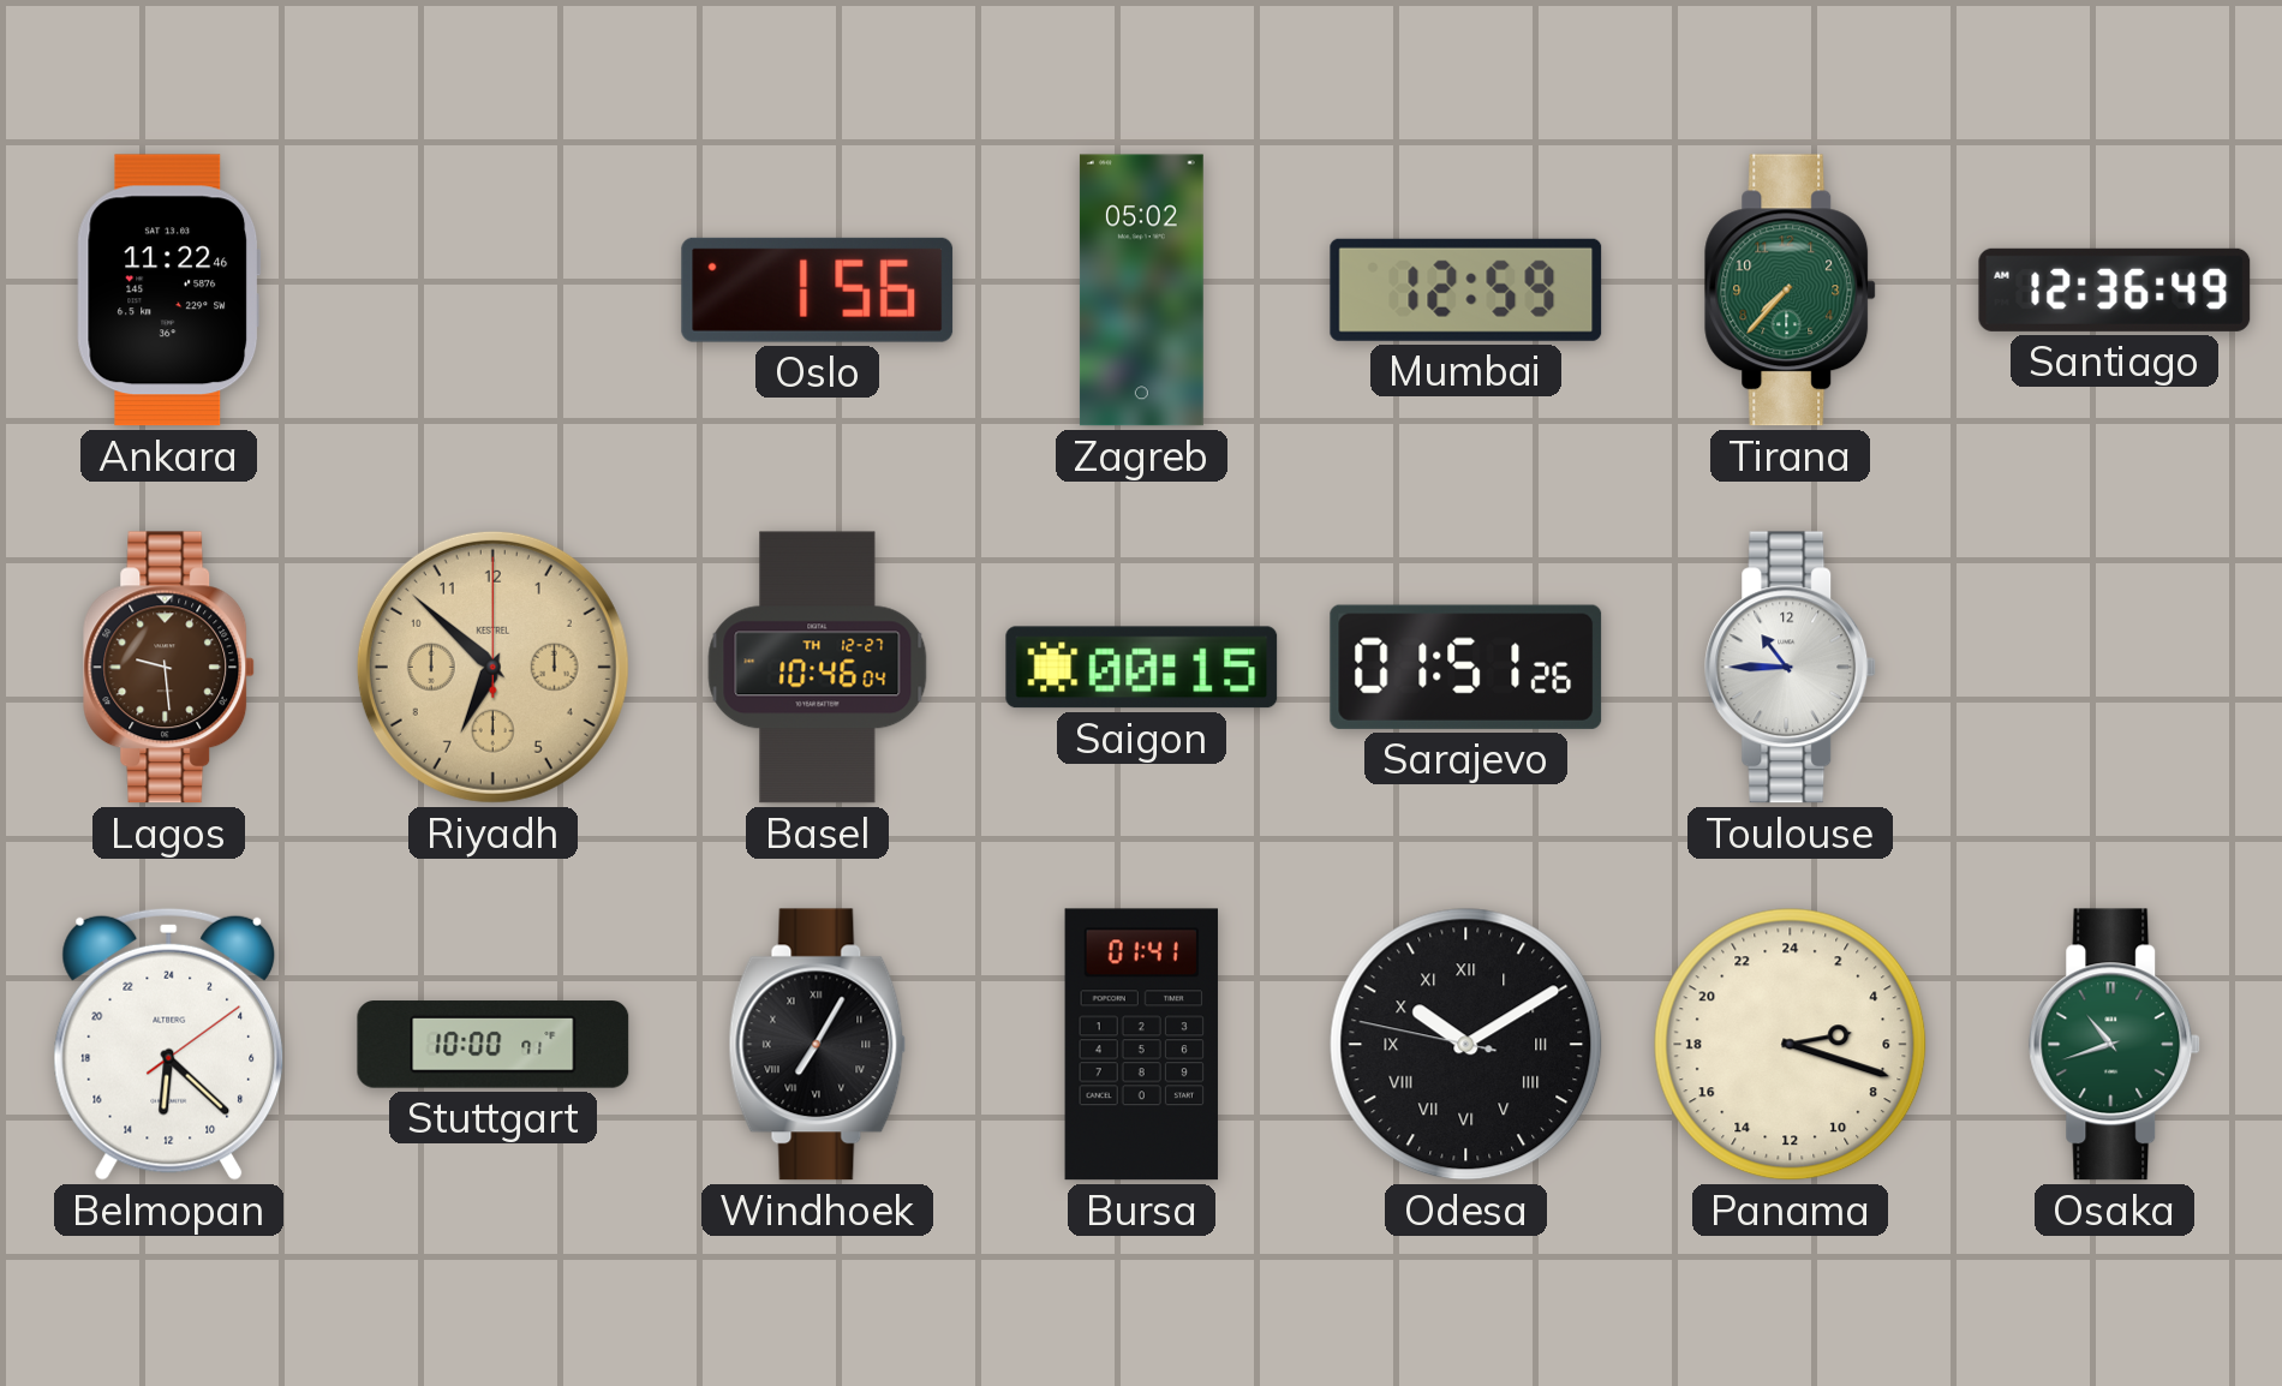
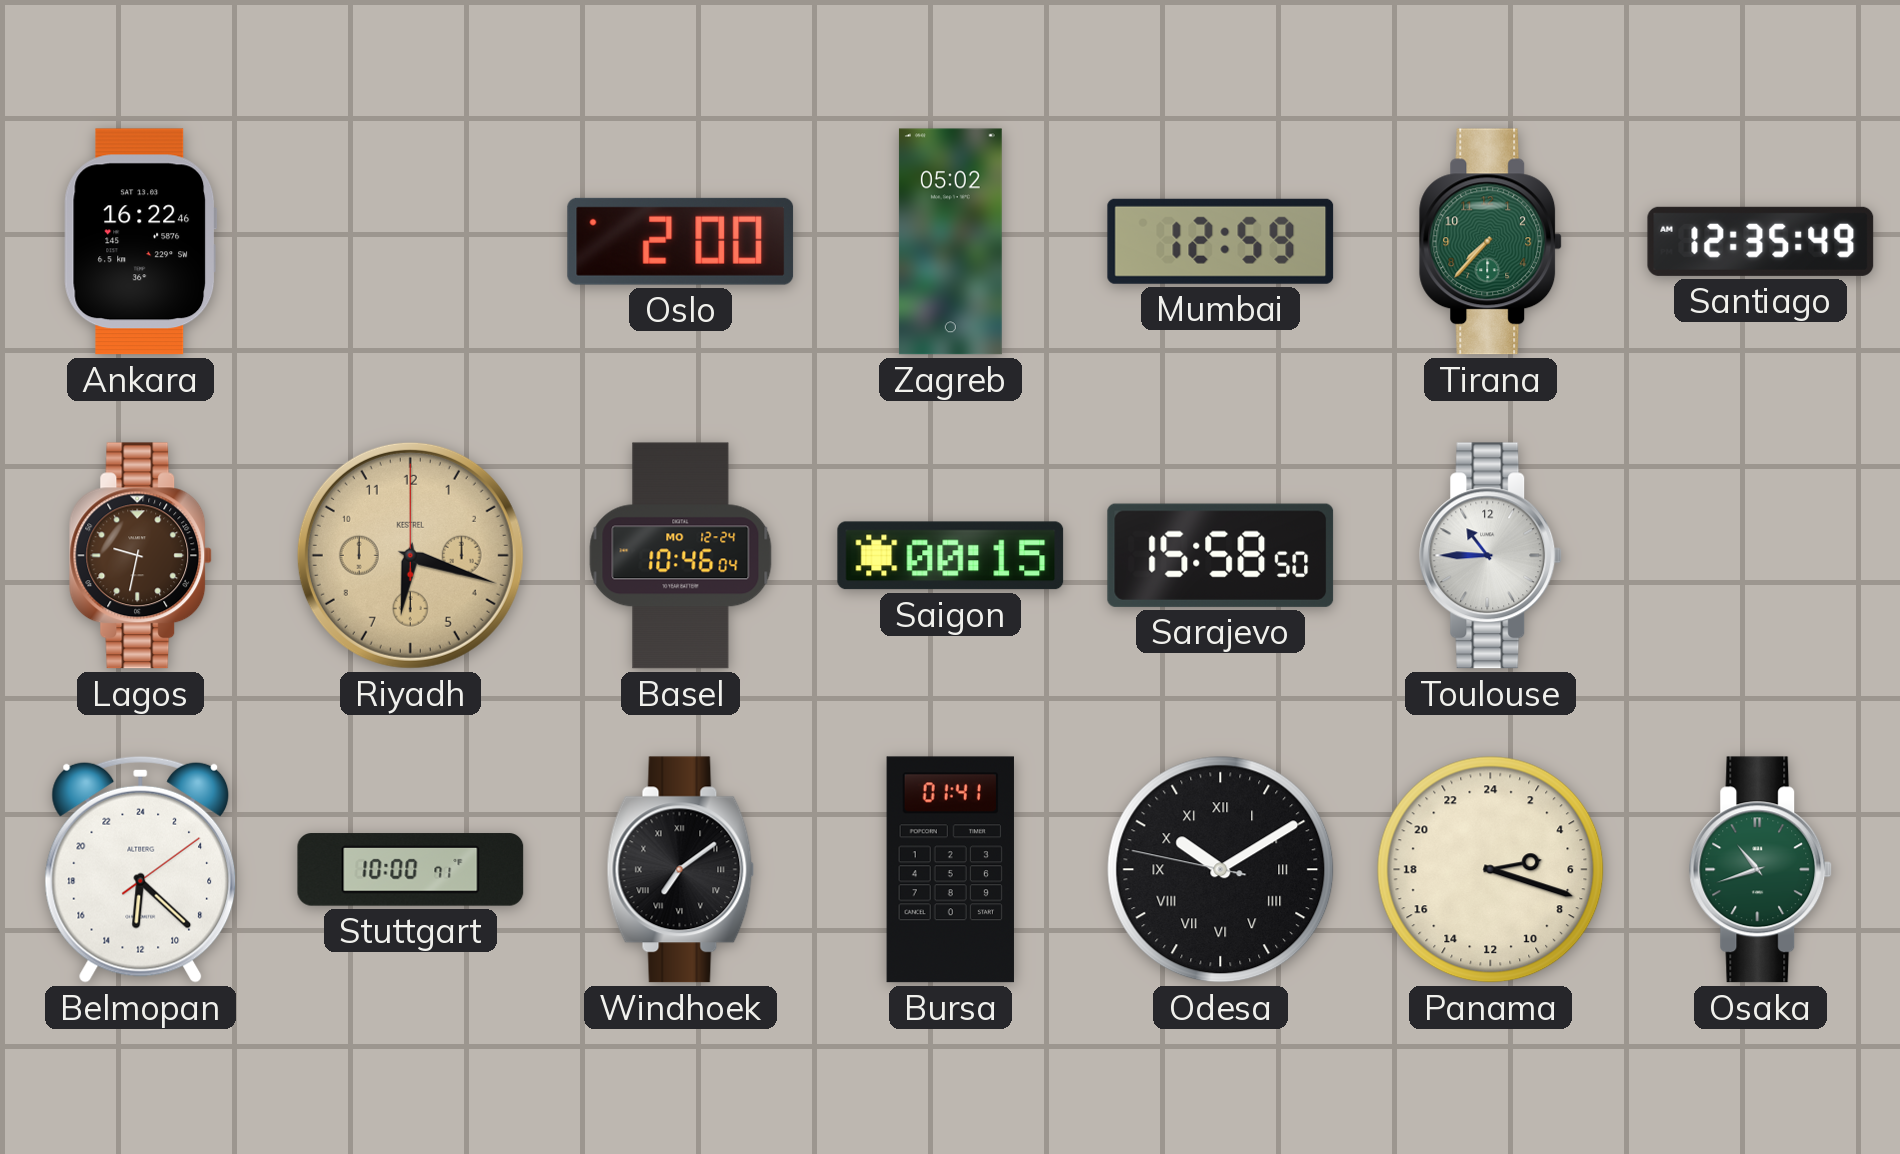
Ankara: 11:22 -> 16:22 (141, 242)
Oslo: 1:56 -> 2:00 (681, 241)
Santiago: 12:36 -> 12:35 (1761, 241)
Lagos: 9:29 -> 9:32 (141, 556)
Riyadh: 6:52 -> 6:18 (410, 555)
Basel date: TH 12-27 -> MO 12-24 (681, 556)
Sarajevo: 01:51 -> 15:58 (1221, 555)
Windhoek: 7:05 -> 7:09 (681, 870)
